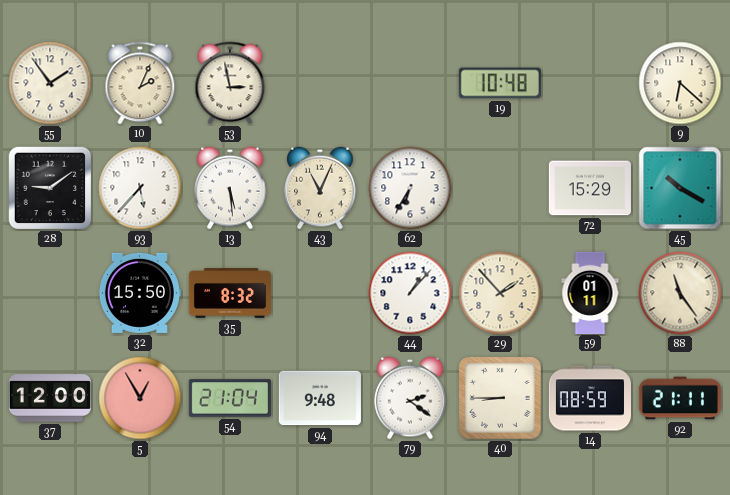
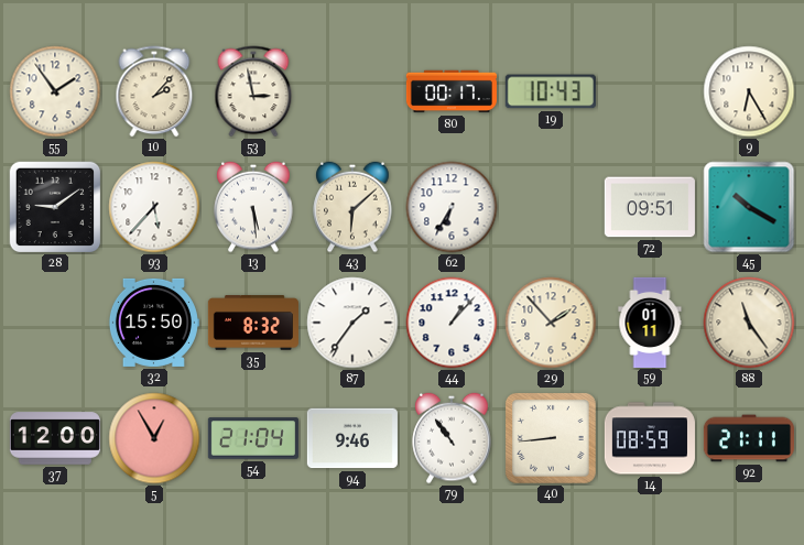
10: 2:04 -> 2:07 (154, 91)
80: none -> 00:17 (452, 91)
19: 10:48 -> 10:43 (551, 91)
9: 6:22 -> 6:25 (749, 91)
43: 11:04 -> 6:08 (352, 207)
72: 15:29 -> 09:51 (650, 207)
87: none -> 1:36 (352, 323)
94: 9:48 -> 9:46 (352, 438)
79: 2:21 -> 10:54 (452, 438)
40: 8:45 -> 8:44 (551, 438)
